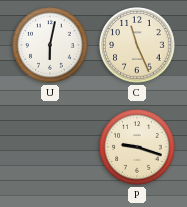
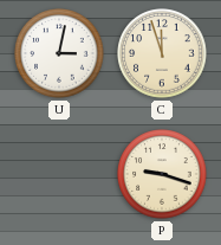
U: 6:02 -> 3:02 (59, 53)
C: 11:26 -> 11:57 (162, 53)
